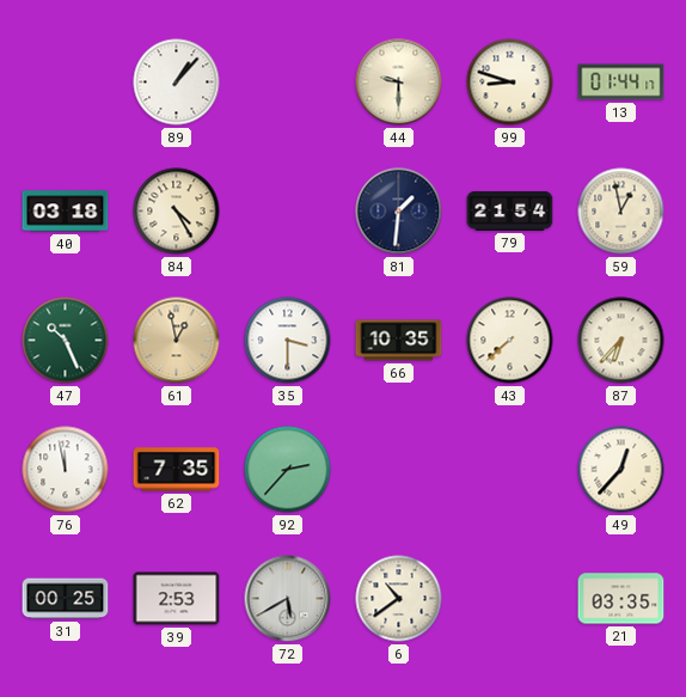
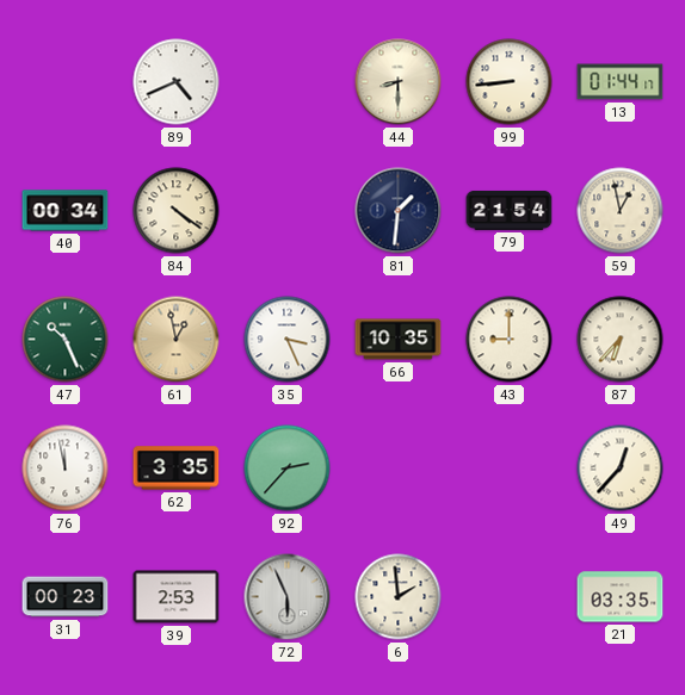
89: 1:07 -> 4:41 (177, 82)
44: 9:30 -> 8:30 (399, 82)
99: 8:48 -> 8:44 (510, 82)
40: 03:18 -> 00:34 (66, 211)
84: 4:25 -> 4:21 (177, 211)
35: 3:30 -> 3:26 (288, 340)
43: 7:38 -> 9:00 (510, 340)
62: 7:35 -> 3:35 (177, 468)
31: 00:25 -> 00:23 (66, 597)
72: 5:40 -> 5:56 (288, 597)
6: 10:39 -> 1:59 (399, 597)
